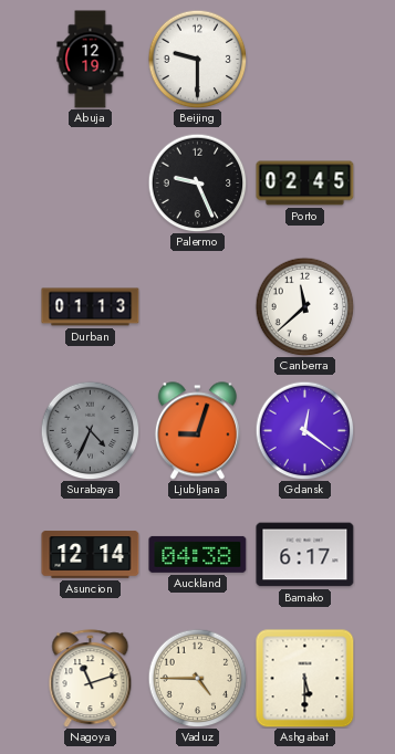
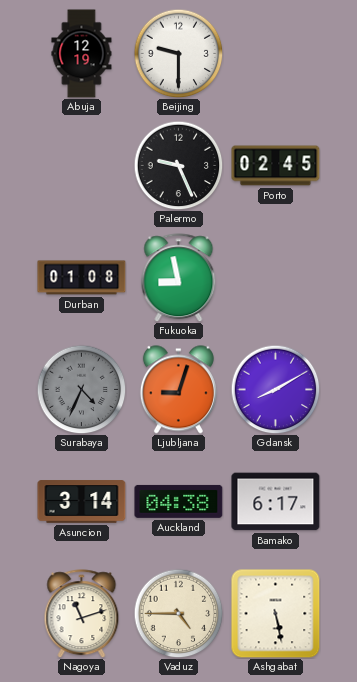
Durban: 01:13 -> 01:08 (82, 278)
Fukuoka: none -> 8:58 (179, 278)
Canberra: 11:38 -> none (304, 306)
Gdansk: 12:21 -> 8:10 (275, 389)
Asuncion: 12:14 -> 3:14 (82, 502)
Ashgabat: 5:30 -> 5:28 (276, 614)
